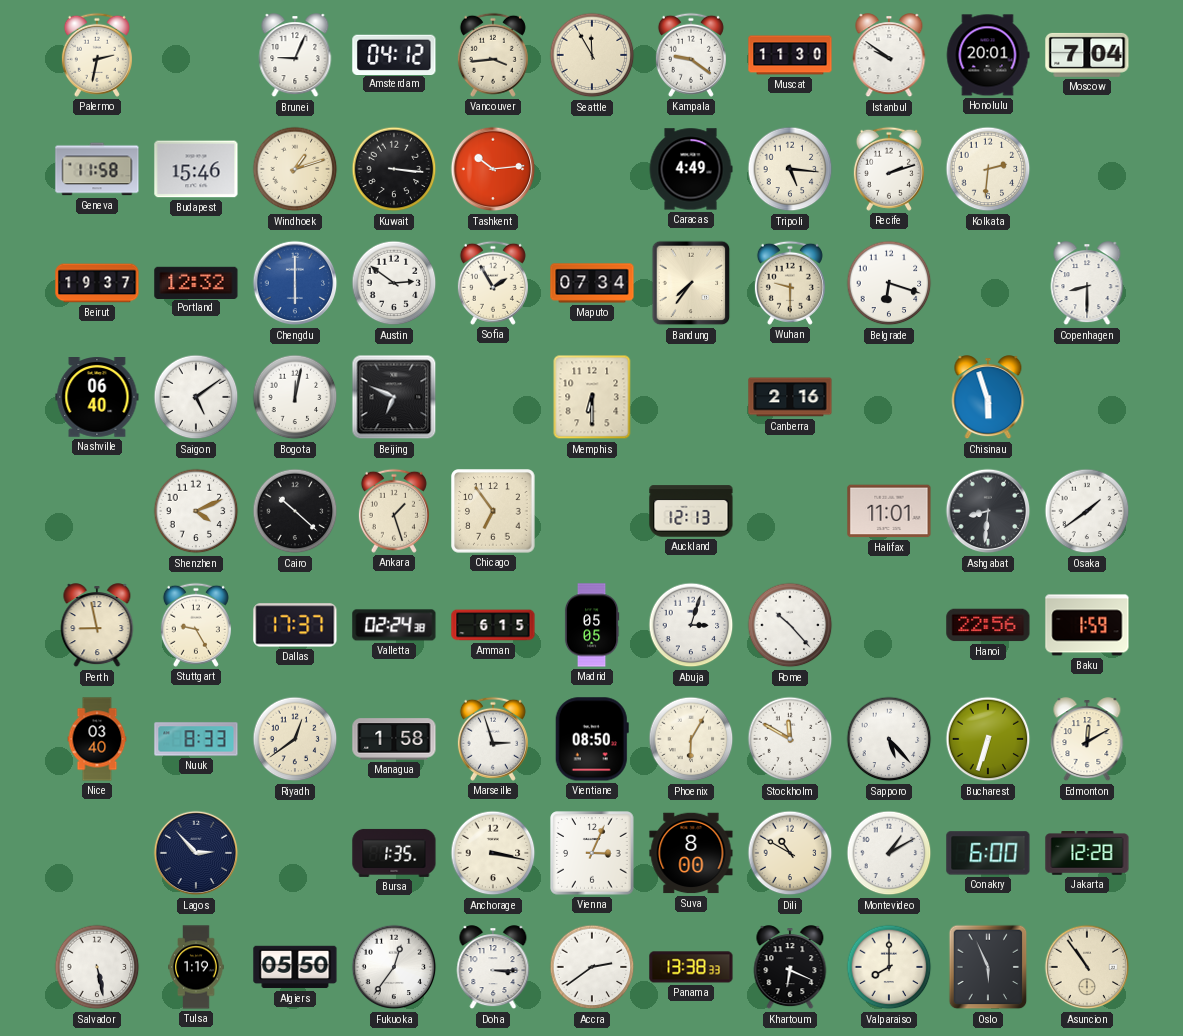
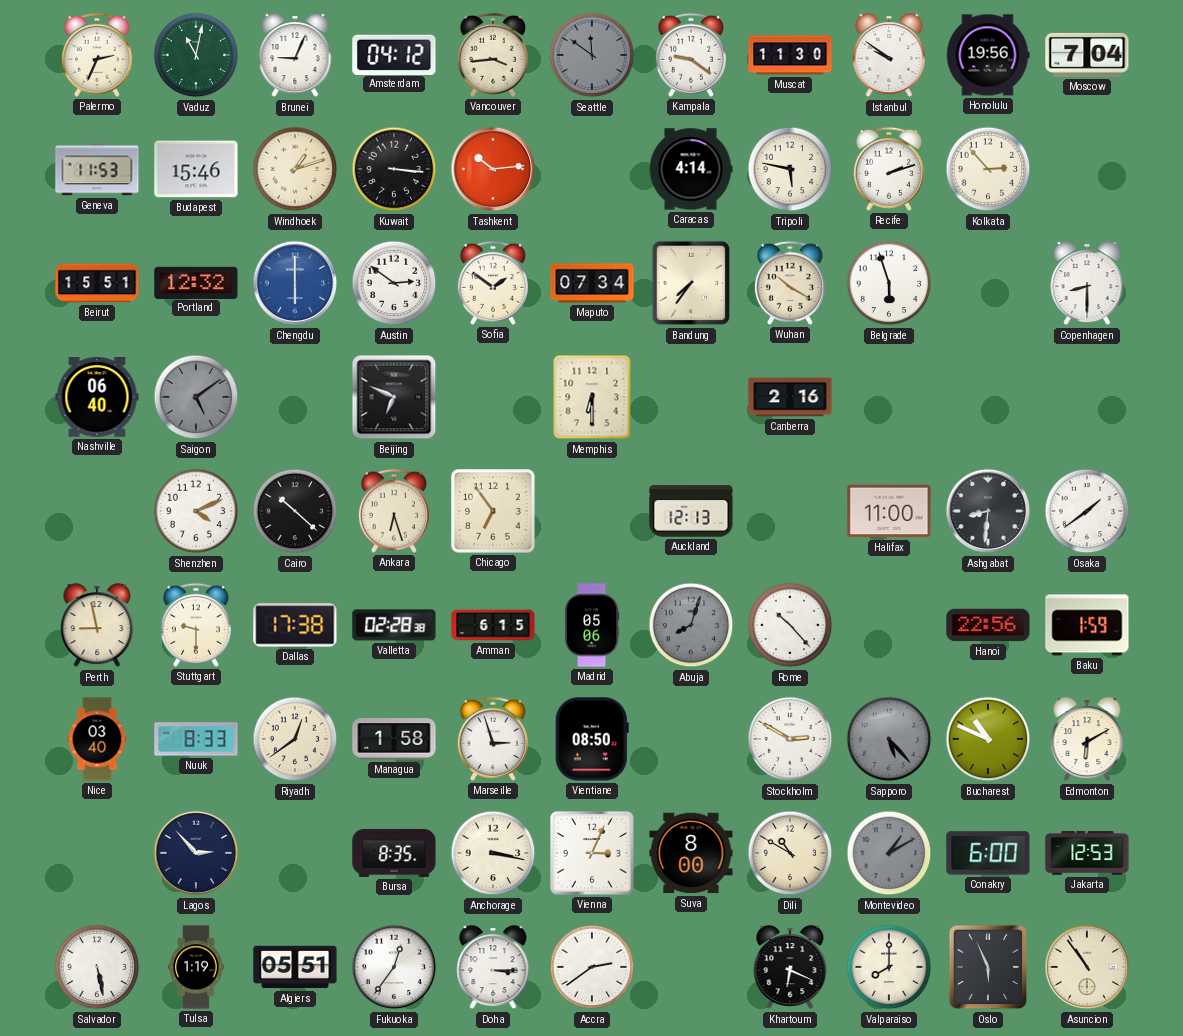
Palermo: 2:32 -> 2:34 (97, 55)
Vaduz: none -> 11:02 (196, 55)
Seattle: 11:55 -> 11:51 (592, 55)
Seattle dial: cream -> grey (592, 55)
Honolulu: 20:01 -> 19:56 (988, 55)
Geneva: 11:58 -> 11:53 (97, 169)
Caracas: 4:49 -> 4:14 (691, 169)
Tripoli: 5:16 -> 5:47 (790, 169)
Kolkata: 2:31 -> 2:53 (988, 169)
Beirut: 19:37 -> 15:51 (97, 283)
Sofia: 1:55 -> 1:51 (493, 283)
Wuhan: 9:30 -> 10:20 (790, 283)
Belgrade: 6:18 -> 5:57 (889, 283)
Saigon dial: white -> grey (196, 397)
Bogota: 12:02 -> none (295, 397)
Chisinau: 5:57 -> none (988, 398)
Ankara: 1:27 -> 6:27 (394, 511)
Halifax: 11:01 -> 11:00 (889, 511)
Stuttgart: 9:25 -> 9:30 (196, 625)
Dallas: 17:37 -> 17:38 (295, 625)
Valletta: 02:24 -> 02:28 (394, 625)
Madrid: 05:05 -> 05:06 (592, 625)
Abuja: 3:03 -> 8:03 (691, 625)
Abuja dial: white -> grey (691, 625)
Phoenix: 6:05 -> none (691, 739)
Stockholm: 11:50 -> 2:50 (790, 739)
Sapporo dial: white -> grey (889, 739)
Bucharest: 6:33 -> 10:49 (988, 739)
Edmonton: 12:10 -> 6:10 (1087, 740)
Bursa: 1:35 -> 8:35 (394, 853)
Montevideo dial: white -> grey (889, 853)
Jakarta: 12:28 -> 12:53 (1087, 854)
Algiers: 05:50 -> 05:51 (295, 967)
Panama: 13:38 -> none (691, 967)
